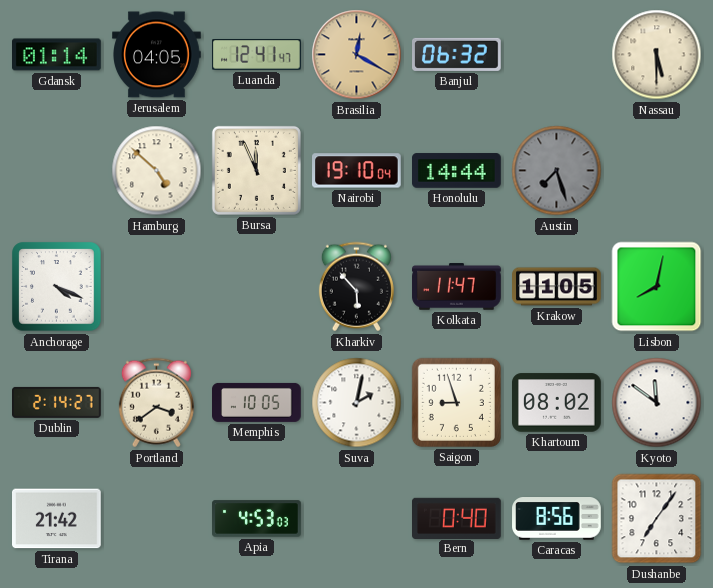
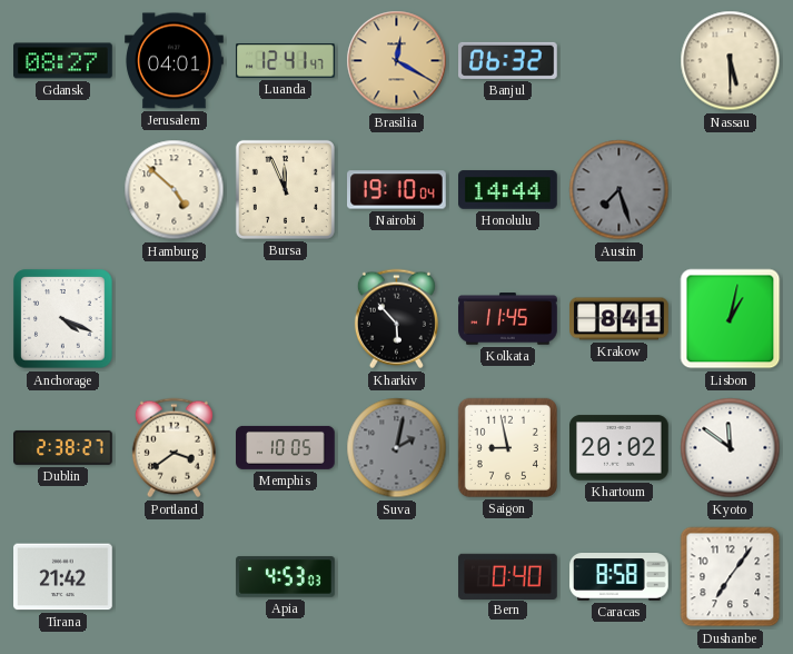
Gdansk: 01:14 -> 08:27 (63, 61)
Jerusalem: 04:05 -> 04:01 (175, 61)
Kolkata: 11:47 -> 11:45 (508, 319)
Krakow: 11:05 -> 8:41 (619, 319)
Lisbon: 8:02 -> 1:02 (731, 319)
Dublin: 2:14 -> 2:38 (63, 447)
Suva dial: white -> grey (397, 448)
Saigon: 8:57 -> 8:58 (507, 447)
Khartoum: 08:02 -> 20:02 (619, 448)
Caracas: 8:56 -> 8:58 (619, 577)
